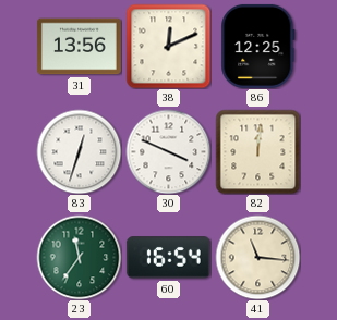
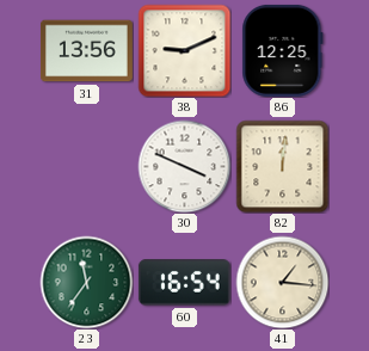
38: 12:11 -> 9:11 (184, 50)
83: 12:33 -> none (79, 151)
41: 11:16 -> 1:16 (282, 282)
